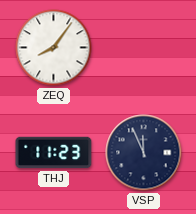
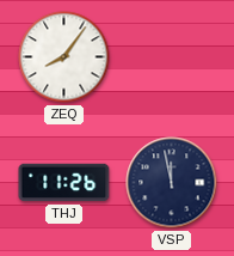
THJ: 11:23 -> 11:26 (64, 183)
VSP: 11:56 -> 11:58 (172, 183)
